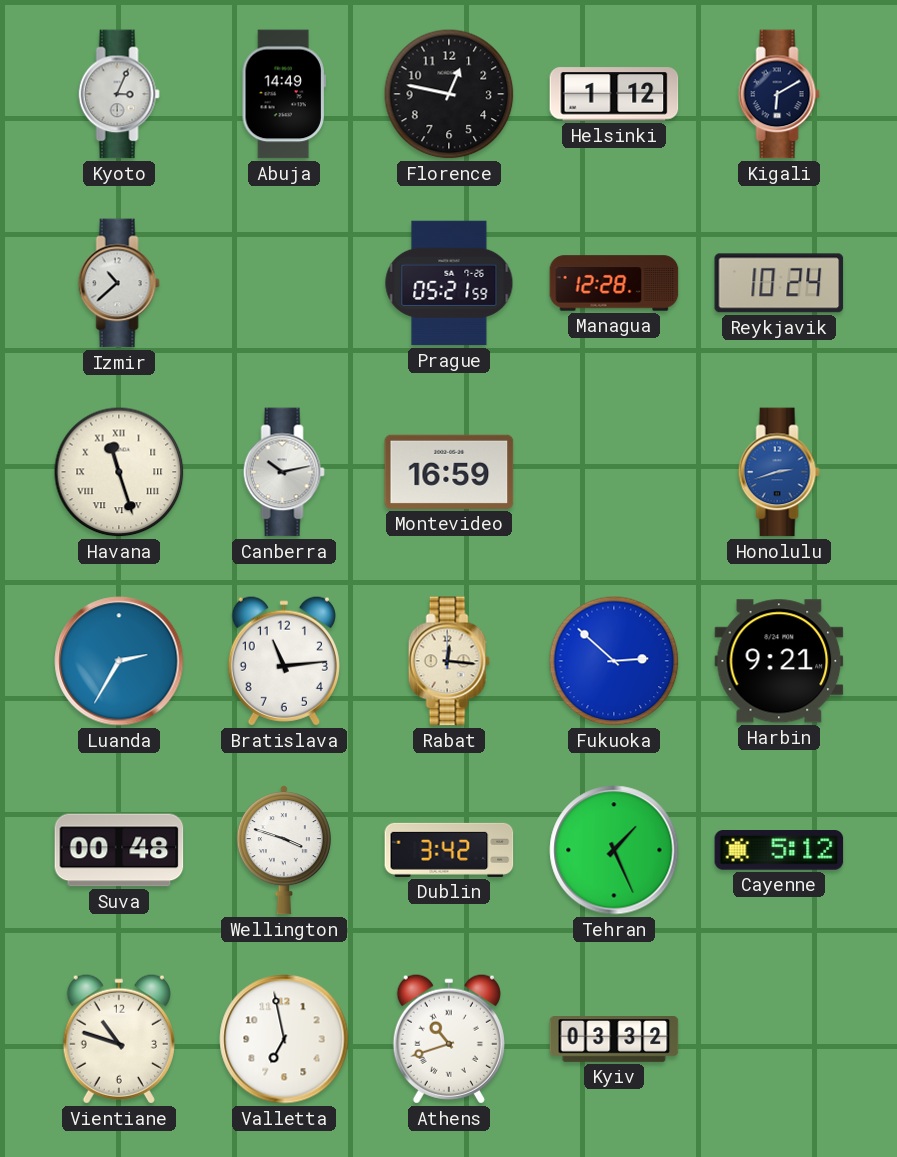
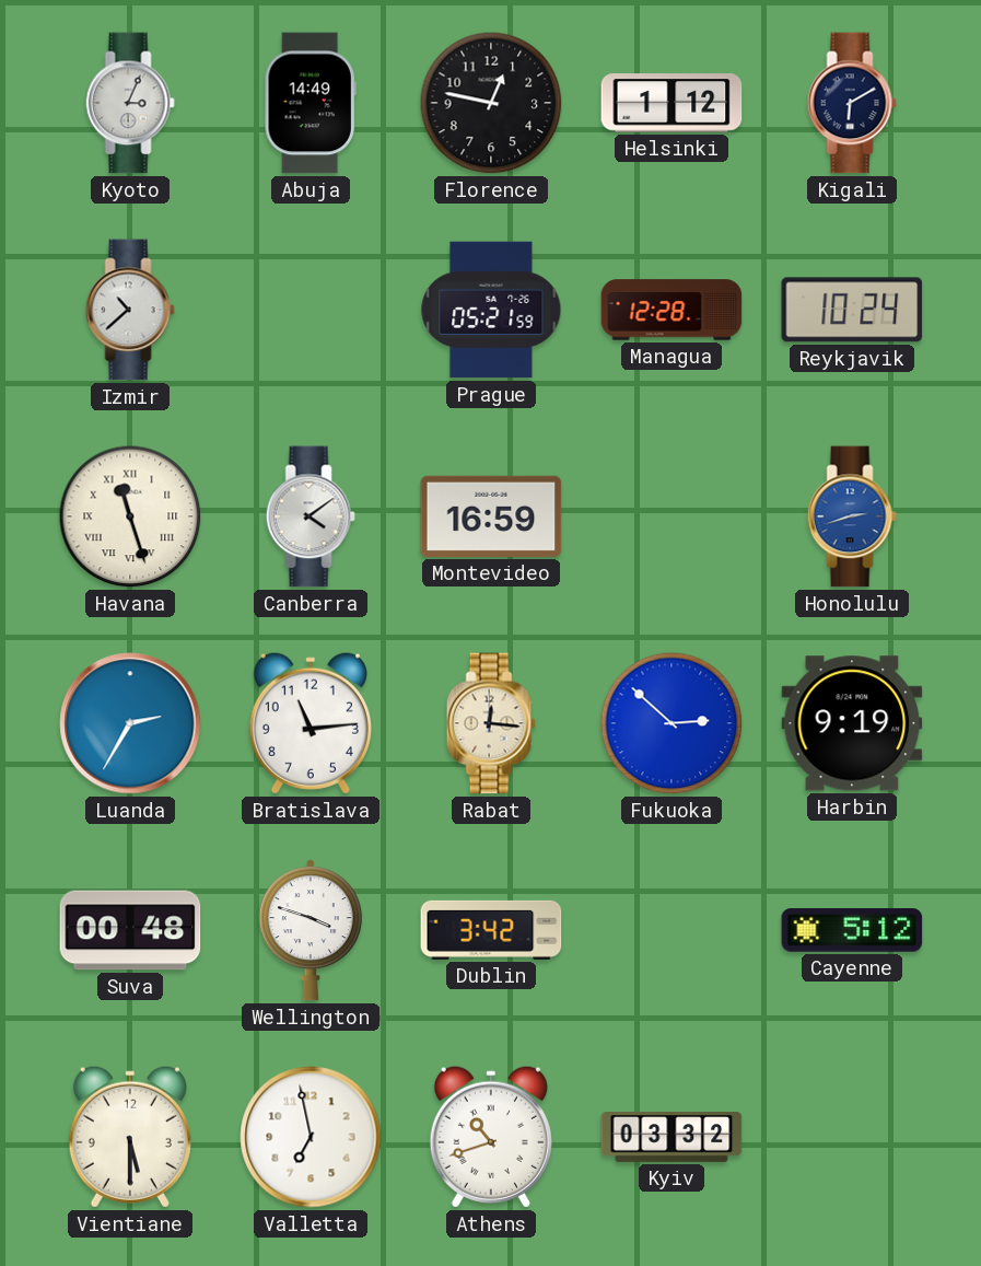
Canberra: 10:13 -> 4:09 (311, 516)
Harbin: 9:21 -> 9:19 (852, 723)
Tehran: 1:26 -> none (614, 850)
Vientiane: 10:48 -> 5:30 (130, 1137)
